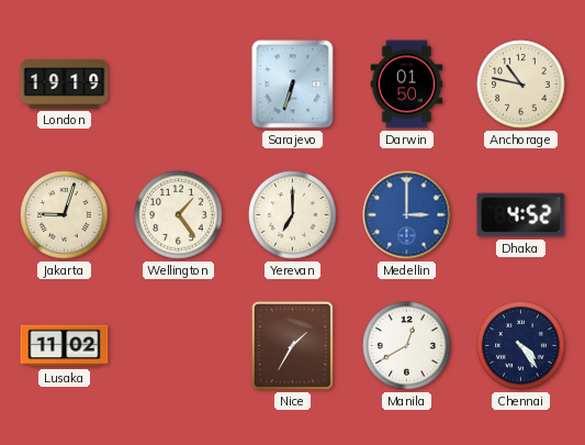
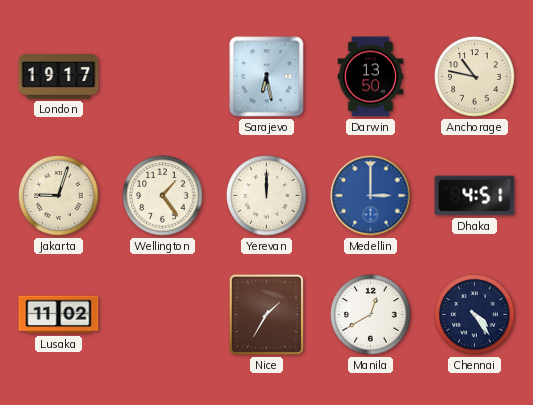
London: 19:19 -> 19:17 (59, 77)
Sarajevo: 6:33 -> 6:28 (267, 77)
Darwin: 01:50 -> 13:50 (371, 77)
Yerevan: 7:00 -> 12:00 (267, 196)
Dhaka: 4:52 -> 4:51 (475, 196)
